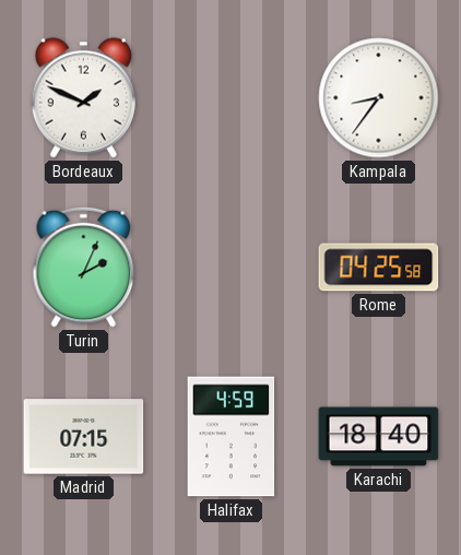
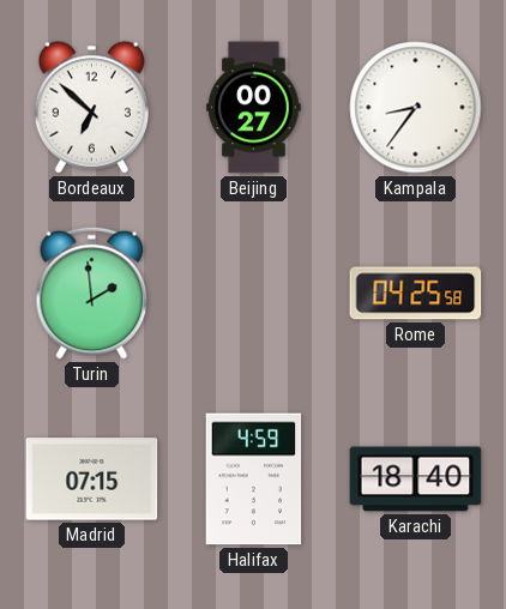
Bordeaux: 1:49 -> 6:52 (91, 108)
Beijing: none -> 00:27 (254, 108)
Turin: 2:04 -> 1:59 (92, 293)
